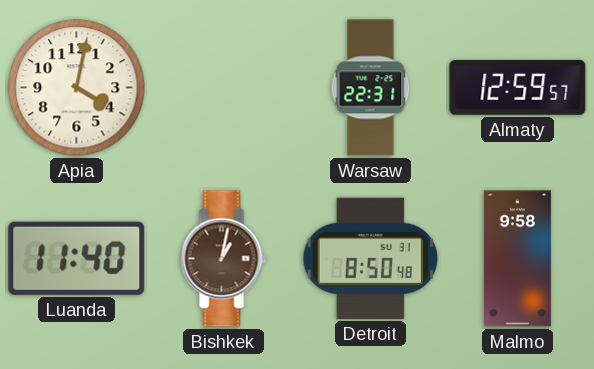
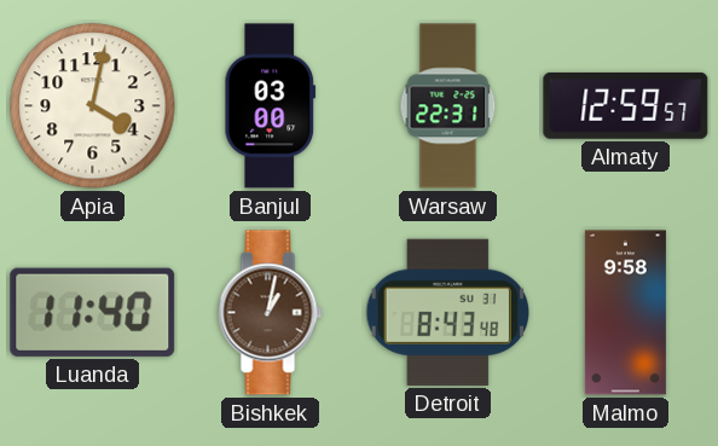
Banjul: none -> 03:00 (271, 106)
Detroit: 8:50 -> 8:43 (448, 312)
